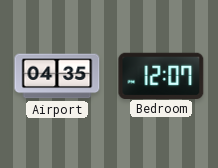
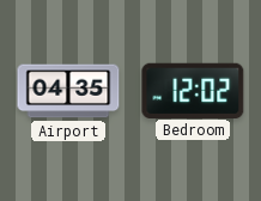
Bedroom: 12:07 -> 12:02 (193, 90)
